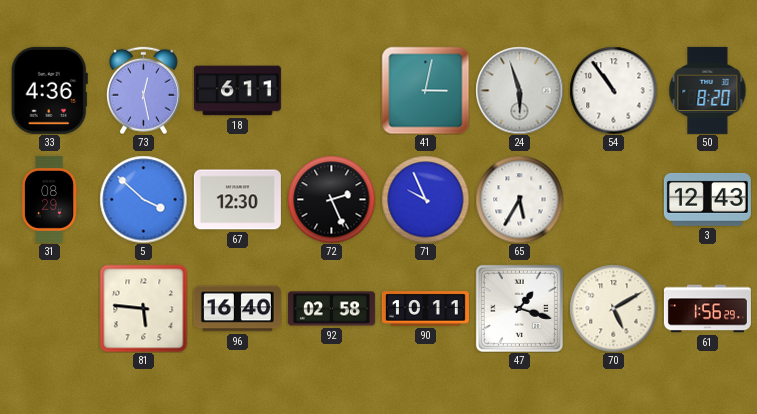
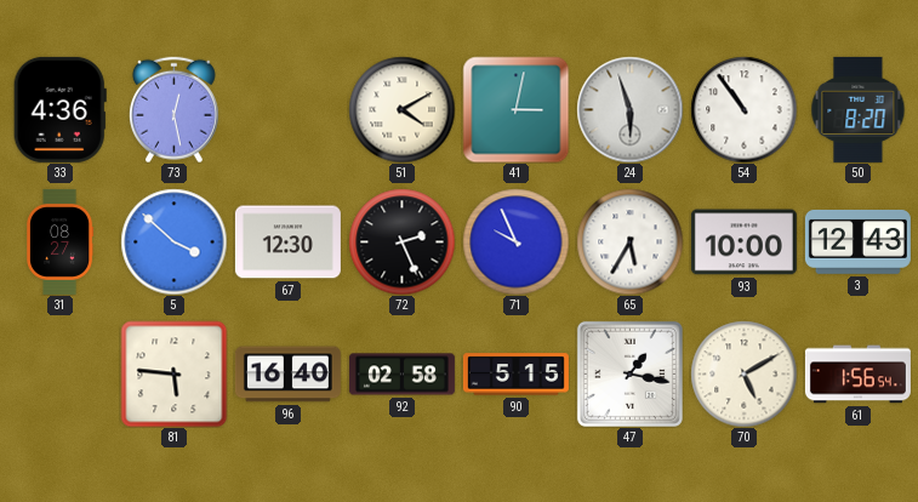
18: 6:11 -> none (237, 91)
51: none -> 4:10 (401, 109)
31: 08:29 -> 08:27 (61, 241)
93: none -> 10:00 (743, 243)
90: 10:11 -> 5:15 (515, 375)
47: 1:18 -> 1:17 (629, 373)
61: 1:56:29 -> 1:56:54 (857, 375)
